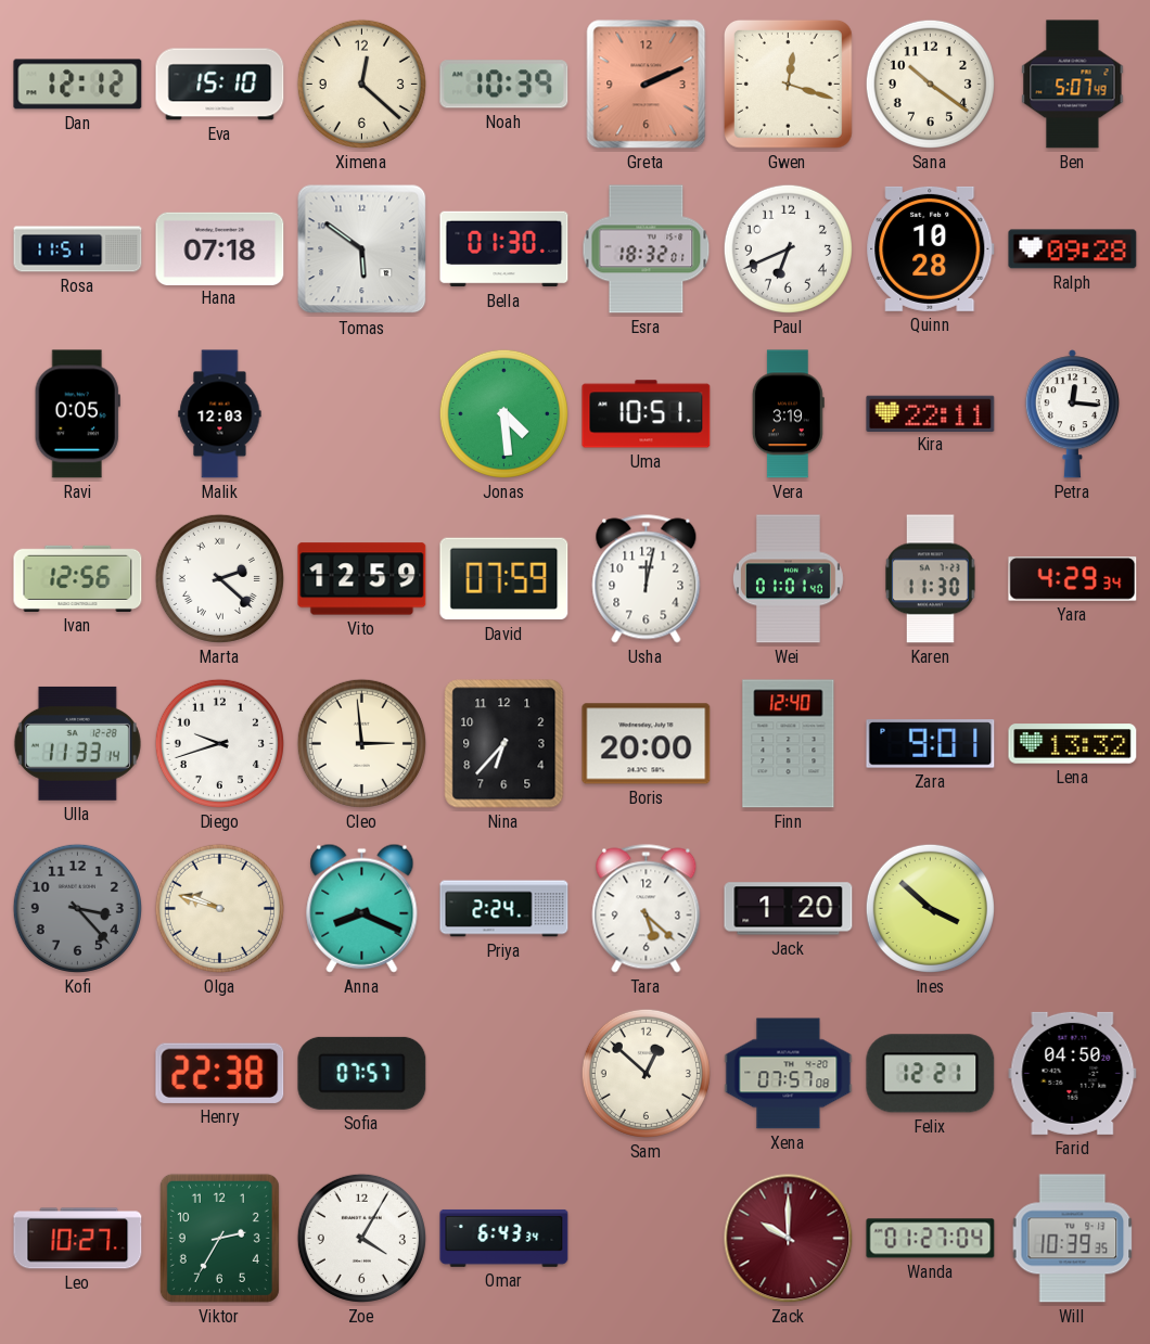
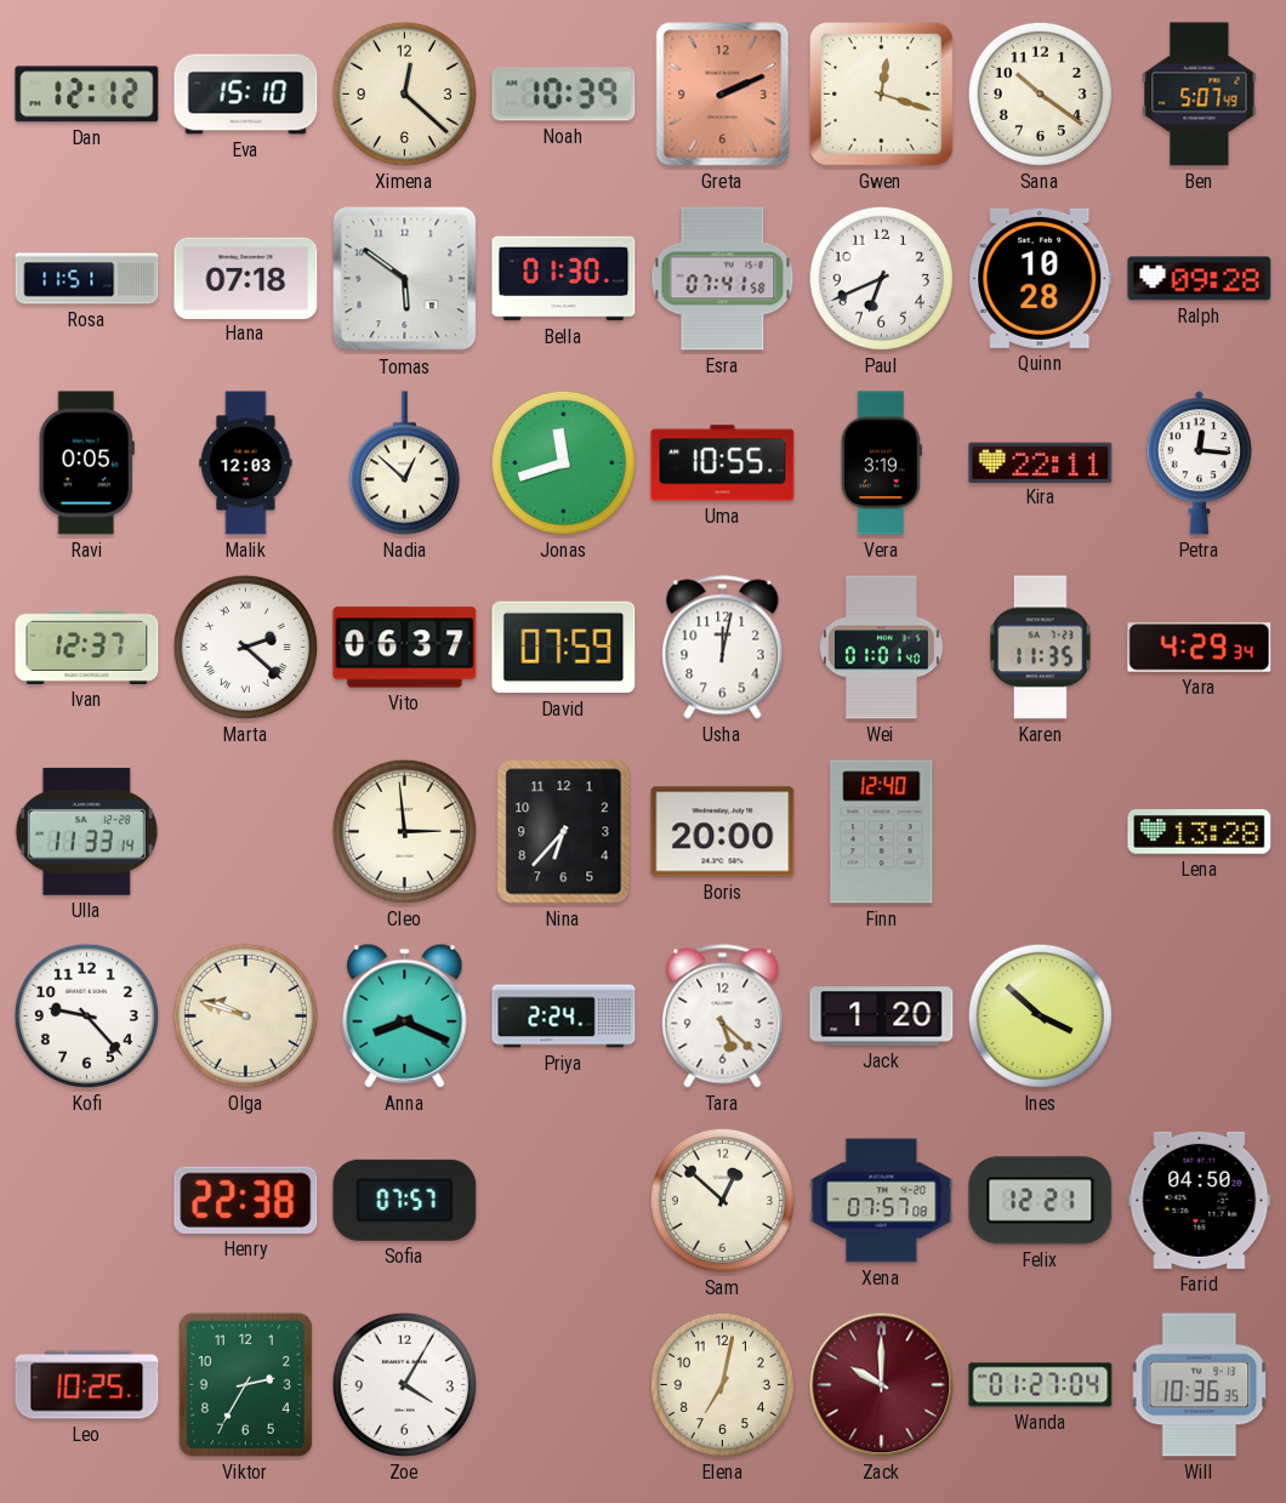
Esra: 18:32 -> 07:41 (723, 279)
Nadia: none -> 12:52 (404, 463)
Jonas: 4:29 -> 11:42 (563, 462)
Uma: 10:51 -> 10:55 (723, 463)
Ivan: 12:56 -> 12:37 (87, 647)
Vito: 12:59 -> 06:37 (405, 648)
Karen: 11:30 -> 11:35 (1041, 648)
Diego: 9:42 -> none (219, 743)
Zara: 9:01 -> none (931, 744)
Lena: 13:32 -> 13:28 (1200, 832)
Kofi: 3:23 -> 9:23 (86, 1015)
Kofi dial: grey -> white (86, 1015)
Leo: 10:27 -> 10:25 (87, 1385)
Omar: 6:43 -> none (504, 1238)
Elena: none -> 7:02 (722, 1384)
Will: 10:39 -> 10:36 (1200, 1385)
